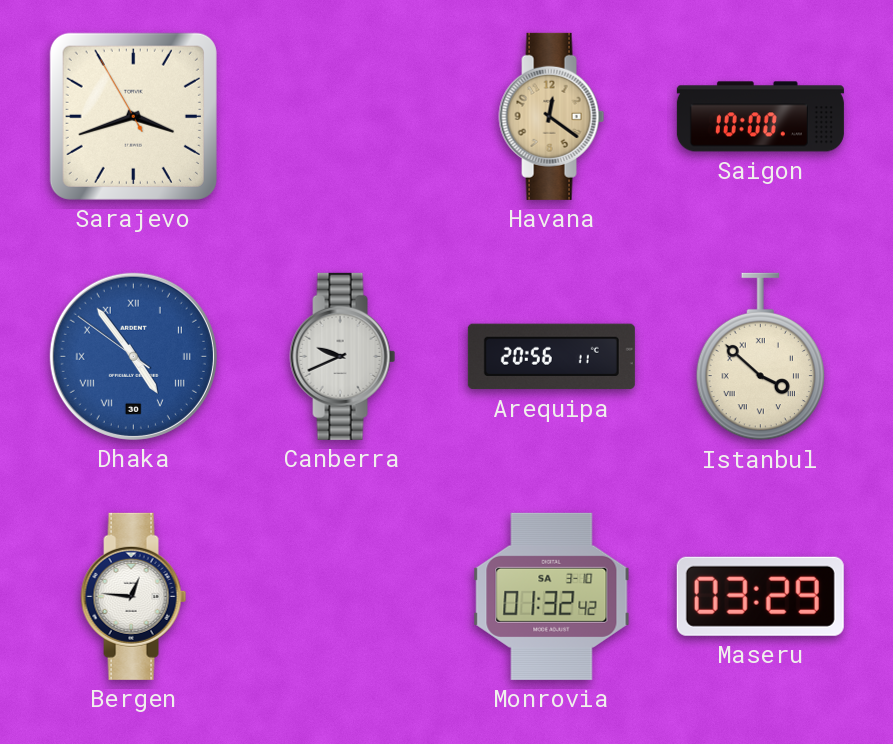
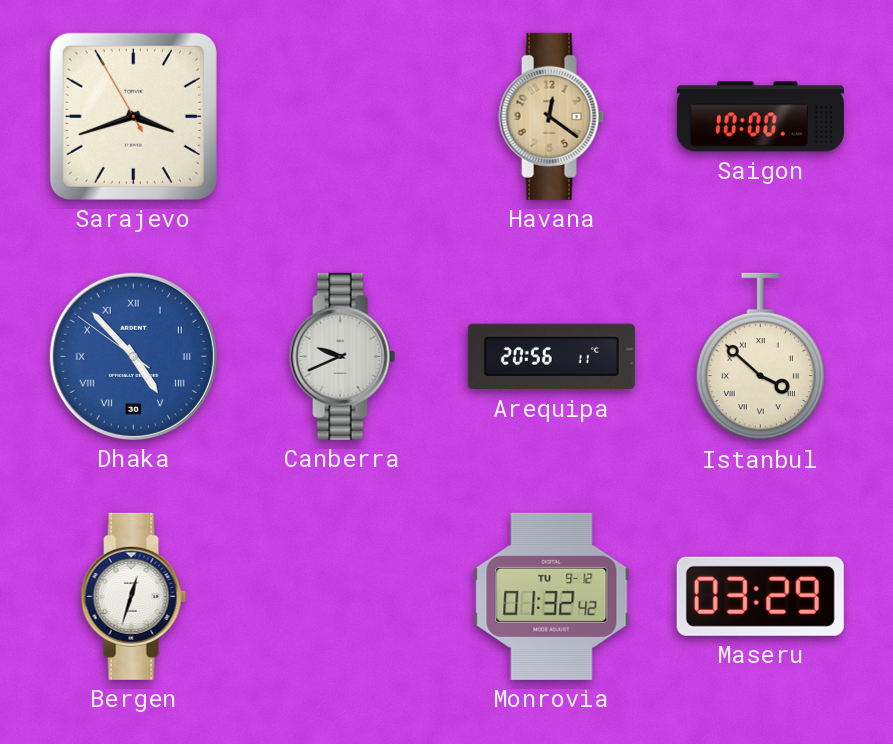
Dhaka: 4:53 -> 4:52 (133, 356)
Bergen: 12:46 -> 12:33 (134, 596)
Monrovia date: SA 3-10 -> TU 9-12 (552, 596)
